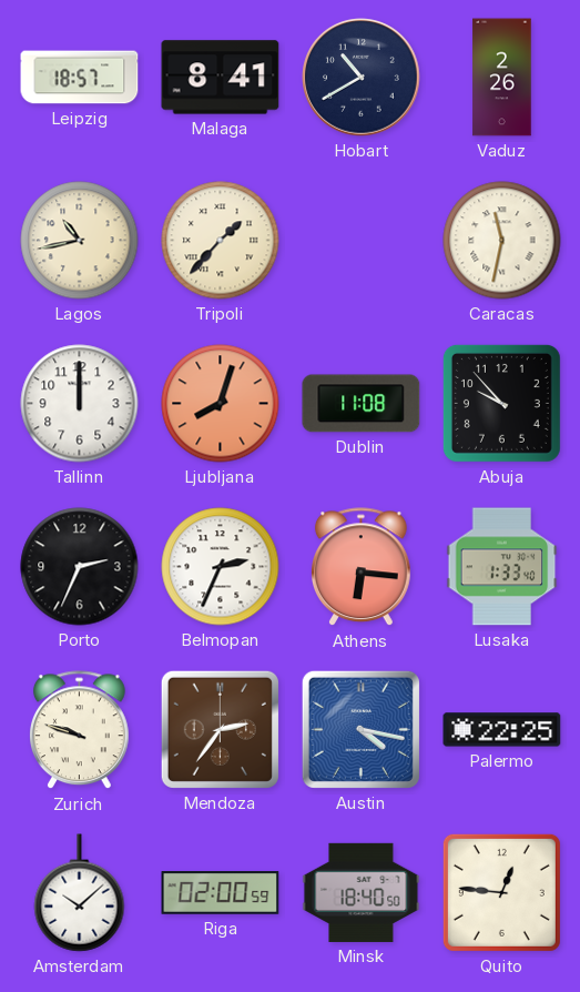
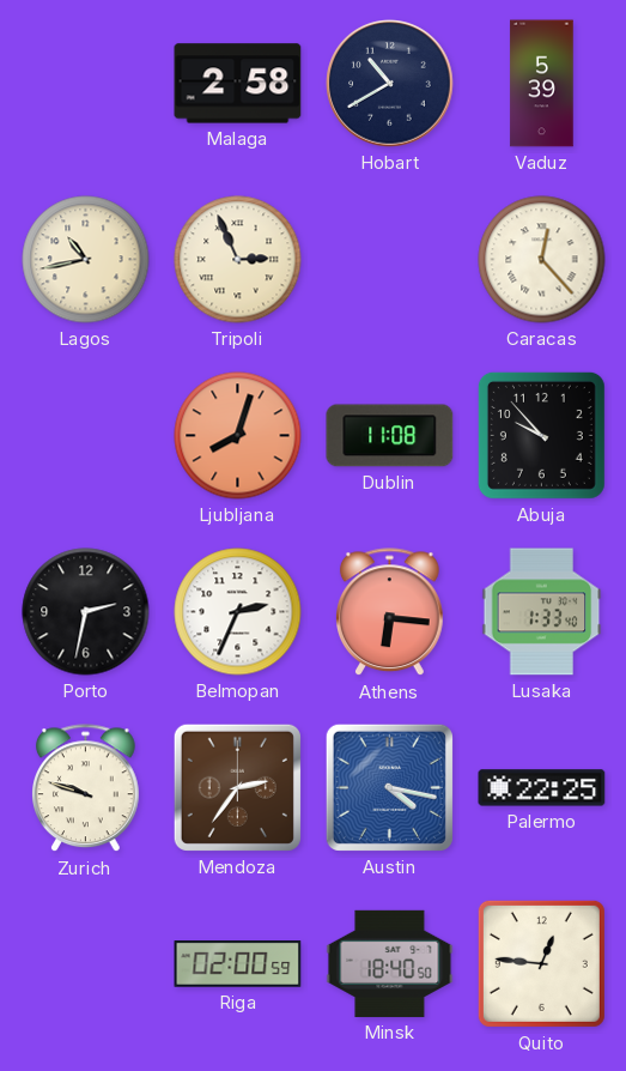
Leipzig: 18:57 -> none (80, 78)
Malaga: 8:41 -> 2:58 (238, 84)
Vaduz: 2:26 -> 5:39 (542, 84)
Tripoli: 1:37 -> 2:56 (238, 260)
Caracas: 11:32 -> 12:23 (542, 260)
Tallinn: 12:00 -> none (80, 404)
Porto: 2:34 -> 2:32 (86, 612)
Amsterdam: 10:08 -> none (80, 893)
